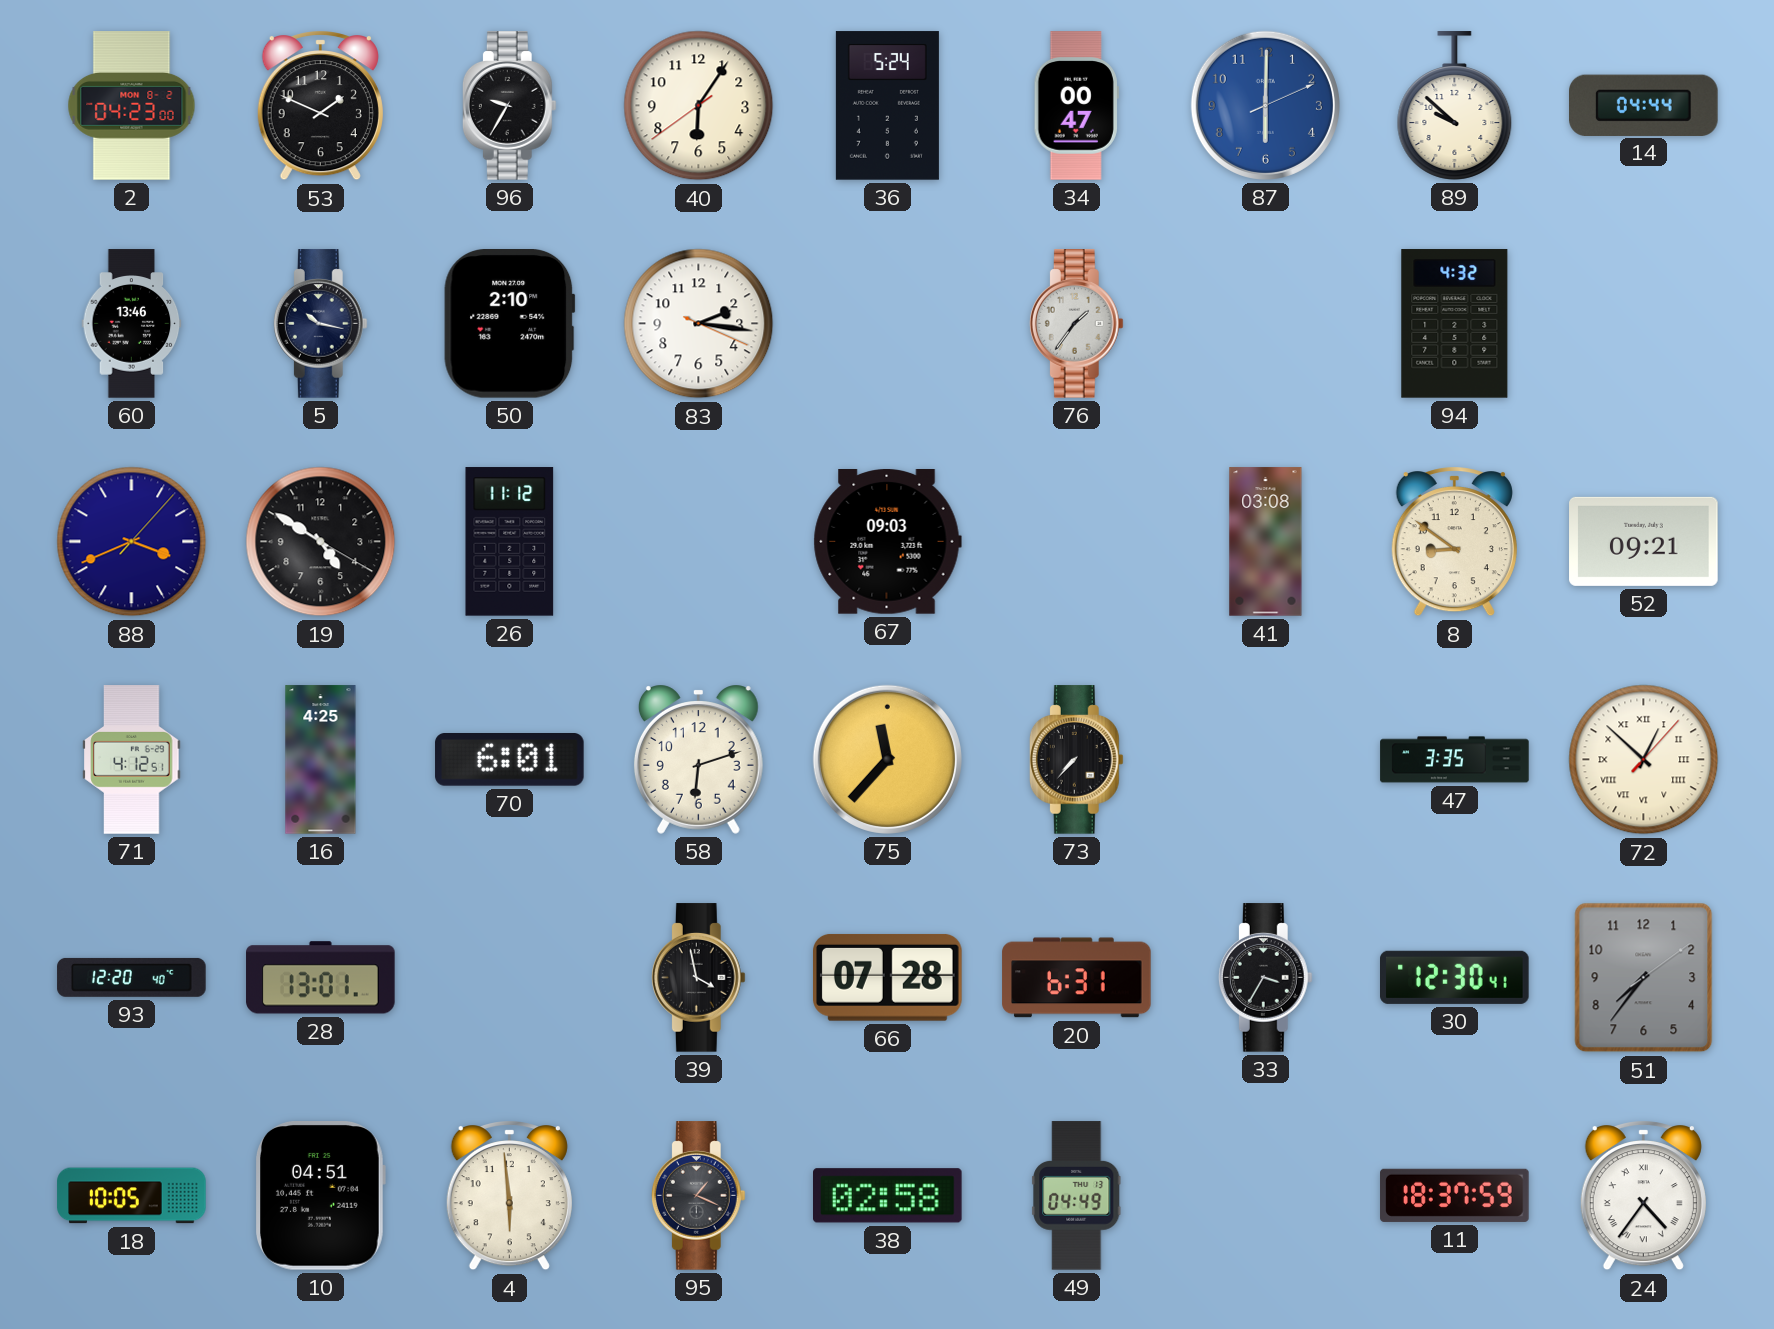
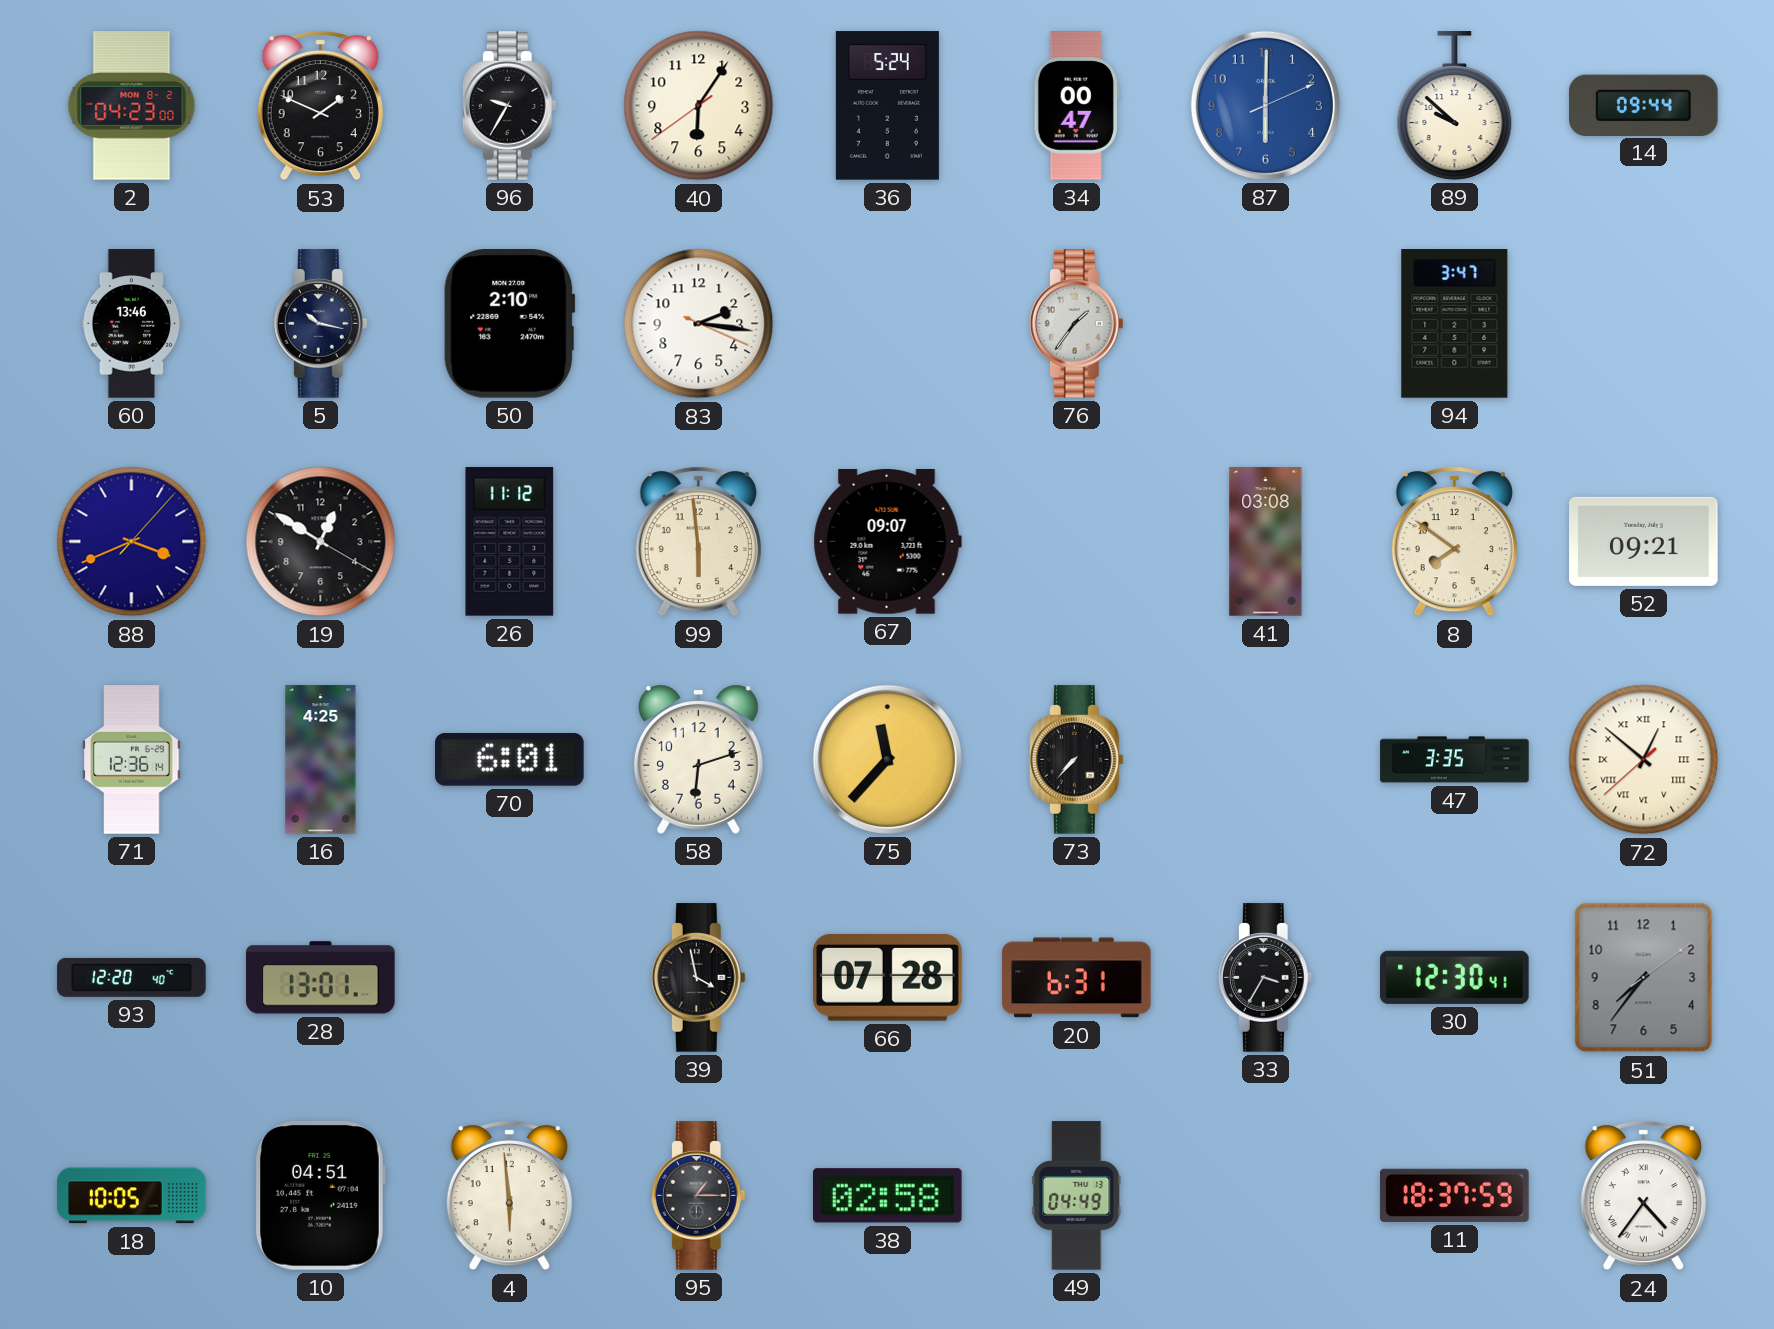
14: 04:44 -> 09:44 (1644, 105)
94: 4:32 -> 3:47 (1455, 324)
19: 4:50 -> 12:50 (321, 542)
99: none -> 5:59 (698, 542)
67: 09:03 -> 09:07 (887, 542)
8: 8:51 -> 7:51 (1454, 542)
71: 4:12 -> 12:36 (132, 760)
72: 12:52 -> 12:51 (1644, 760)
95: 1:19 -> 1:15 (698, 1196)
